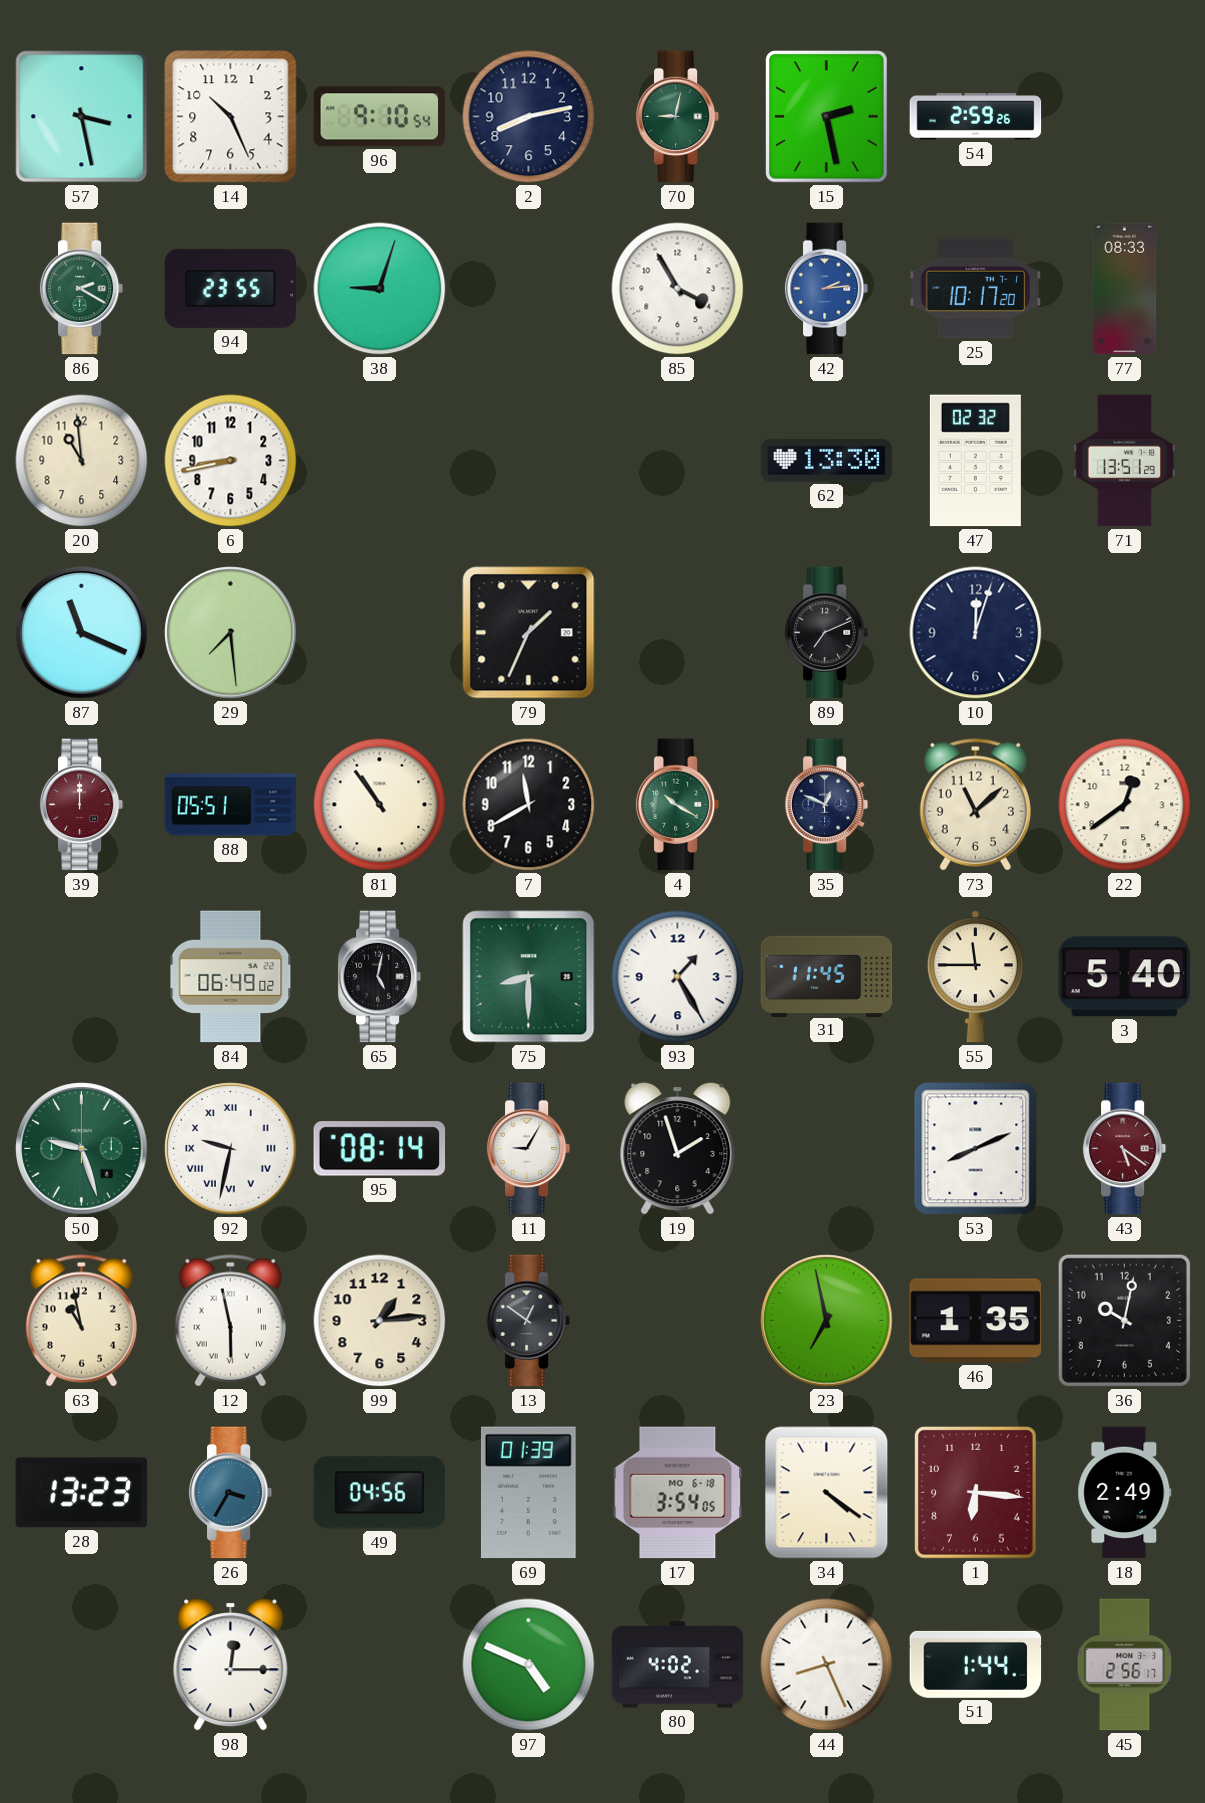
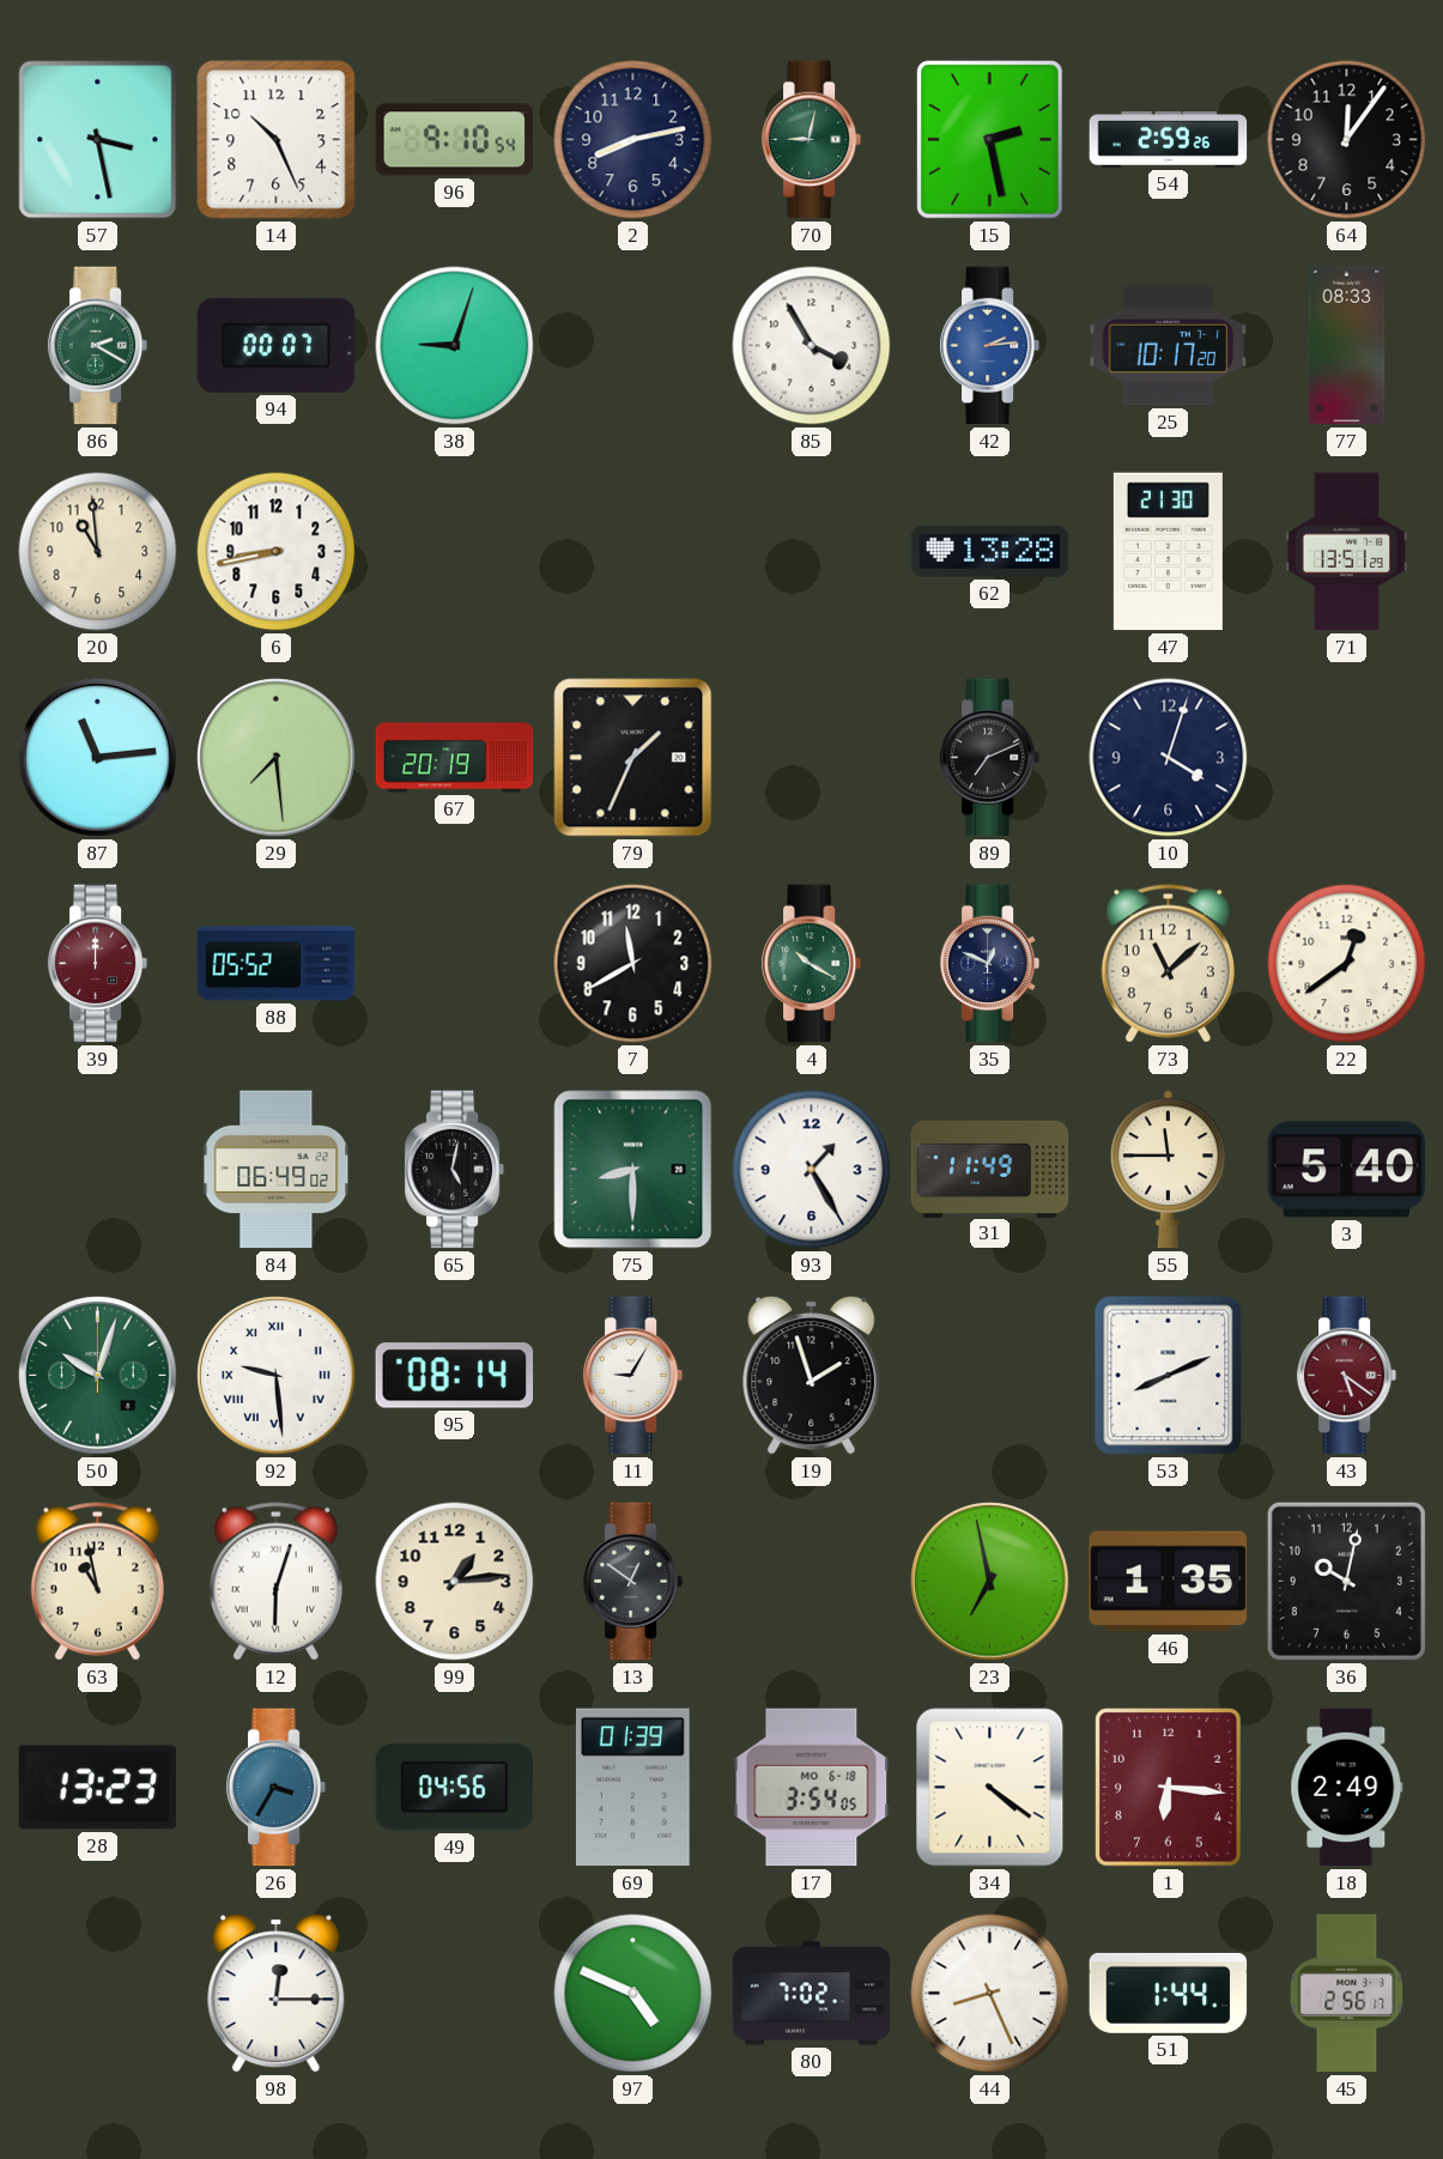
64: none -> 12:06 (1347, 140)
94: 23:55 -> 00:07 (277, 345)
62: 13:30 -> 13:28 (990, 551)
47: 02:32 -> 21:30 (1168, 552)
87: 11:19 -> 11:14 (98, 758)
67: none -> 20:19 (455, 758)
10: 12:03 -> 4:03 (1169, 758)
88: 05:51 -> 05:52 (277, 964)
81: 10:54 -> none (380, 805)
31: 11:45 -> 11:49 (990, 1169)
50: 9:27 -> 10:03 (98, 1376)
92: 9:32 -> 9:29 (277, 1376)
12: 5:58 -> 6:03 (275, 1582)
80: 4:02 -> 7:02 (812, 1994)
